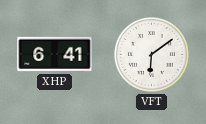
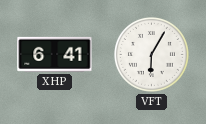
VFT: 6:09 -> 6:05 (151, 54)
